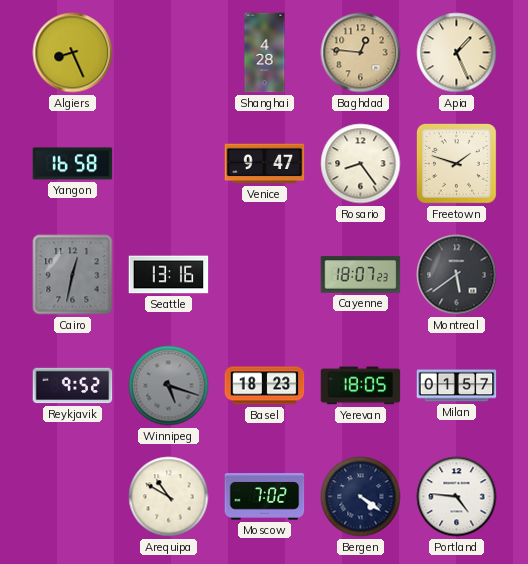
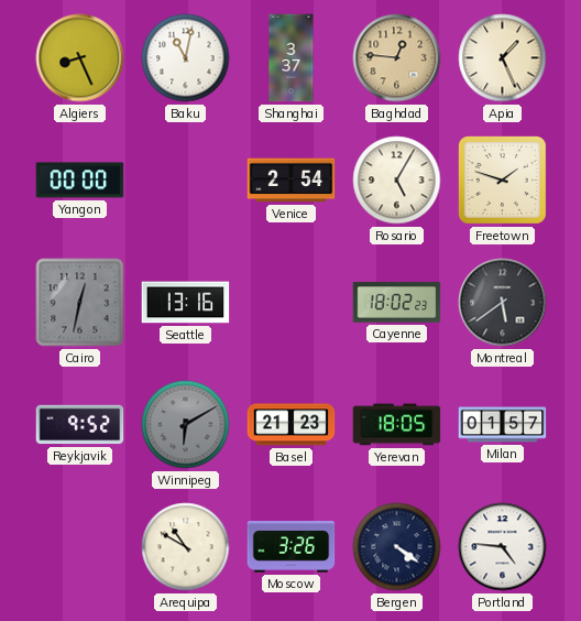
Baku: none -> 11:02 (186, 58)
Shanghai: 4:28 -> 3:37 (292, 58)
Yangon: 16:58 -> 00:00 (80, 181)
Venice: 9:47 -> 2:54 (292, 181)
Rosario: 8:24 -> 5:05 (397, 181)
Cayenne: 18:07 -> 18:02 (397, 303)
Winnipeg: 5:18 -> 6:10 (186, 425)
Basel: 18:23 -> 21:23 (292, 425)
Moscow: 7:02 -> 3:26 (292, 547)
